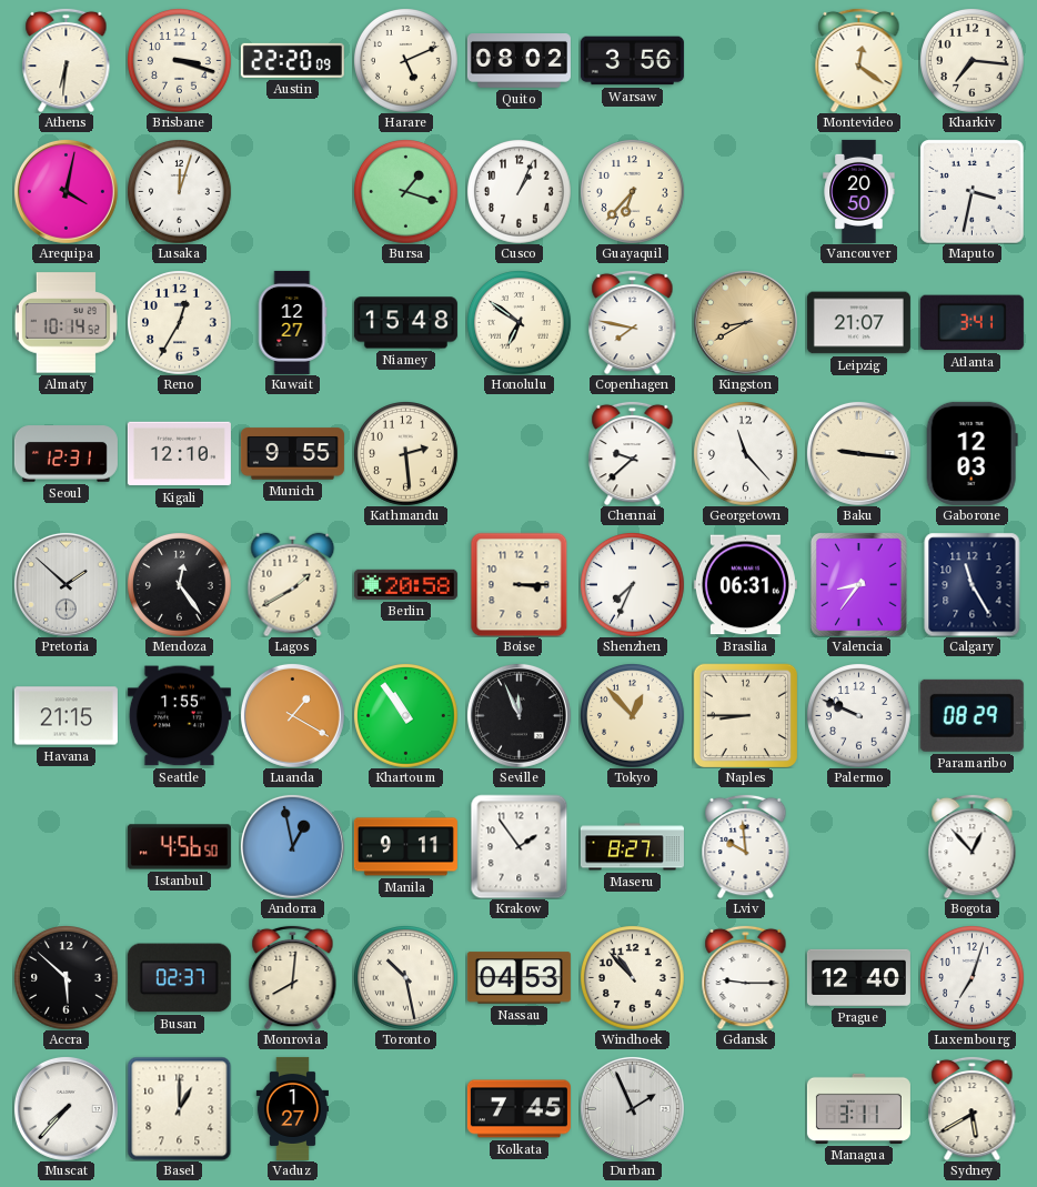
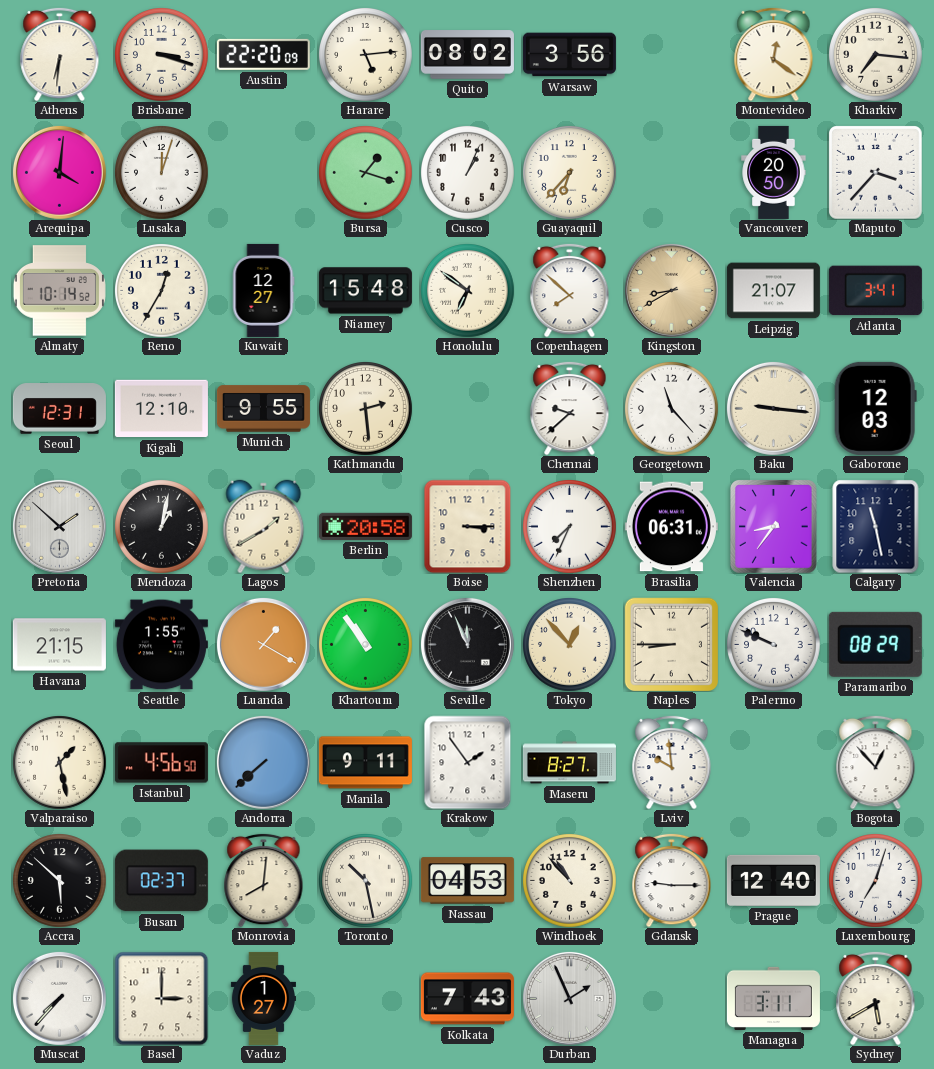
Harare: 5:11 -> 5:14 (366, 55)
Arequipa: 4:02 -> 4:01 (59, 172)
Maputo: 3:32 -> 3:37 (876, 173)
Copenhagen: 7:47 -> 7:52 (570, 290)
Mendoza: 12:24 -> 1:02 (162, 527)
Calgary: 11:25 -> 11:28 (876, 526)
Valparaiso: none -> 1:28 (60, 763)
Andorra: 12:58 -> 7:38 (263, 762)
Basel: 1:00 -> 3:00 (161, 998)
Kolkata: 7:45 -> 7:43 (467, 999)
